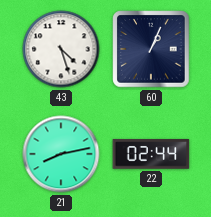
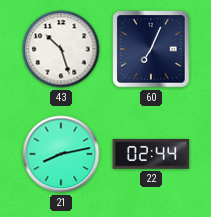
43: 4:27 -> 10:27 (61, 49)
60: 1:04 -> 7:04 (151, 49)
